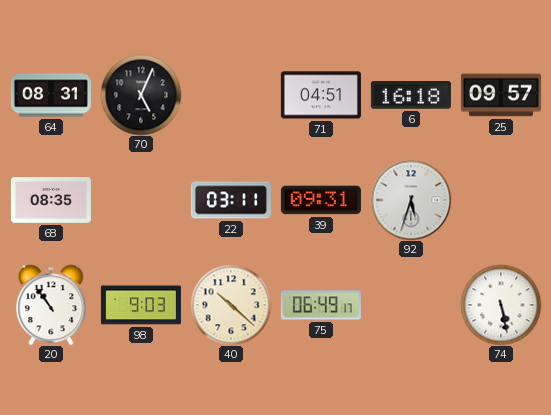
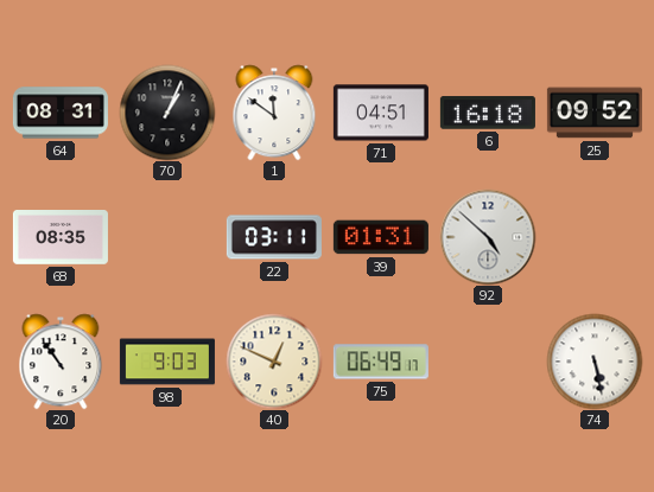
70: 5:04 -> 1:04 (167, 113)
1: none -> 11:51 (274, 113)
25: 09:57 -> 09:52 (595, 113)
39: 09:31 -> 01:31 (381, 237)
92: 5:33 -> 4:52 (488, 237)
40: 10:22 -> 12:49 (274, 362)
